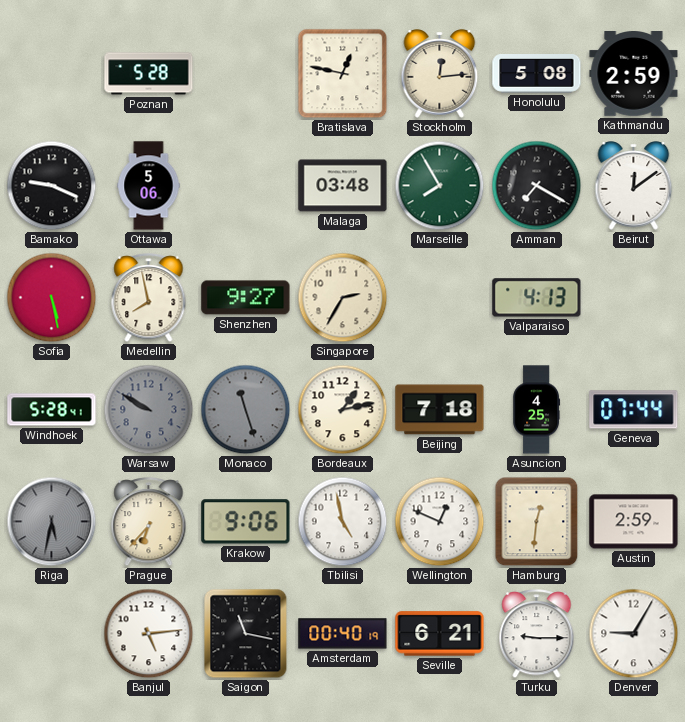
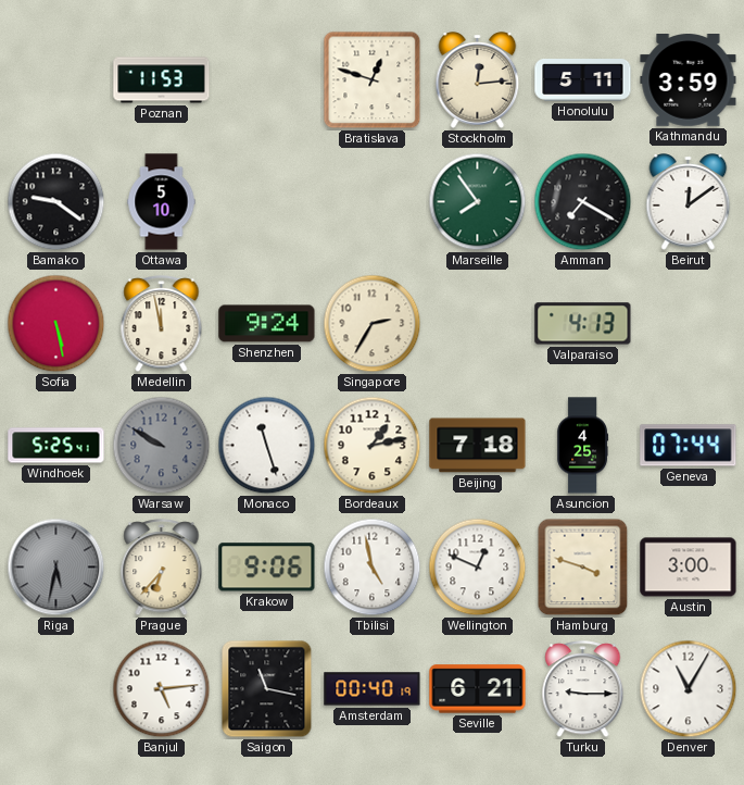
Poznan: 5:28 -> 11:53 (162, 80)
Bratislava: 12:47 -> 12:48 (373, 80)
Honolulu: 5:08 -> 5:11 (583, 80)
Kathmandu: 2:59 -> 3:59 (689, 80)
Bamako: 9:19 -> 9:21 (56, 202)
Ottawa: 5:06 -> 5:10 (162, 202)
Malaga: 03:48 -> none (343, 186)
Marseille: 7:55 -> 7:54 (478, 202)
Medellin: 7:58 -> 11:58 (162, 324)
Shenzhen: 9:27 -> 9:24 (267, 324)
Windhoek: 5:28 -> 5:25 (56, 446)
Monaco dial: grey -> white (267, 446)
Hamburg: 12:31 -> 3:48 (583, 568)
Austin: 2:59 -> 3:00 (689, 568)
Denver: 9:05 -> 11:05 (689, 689)
